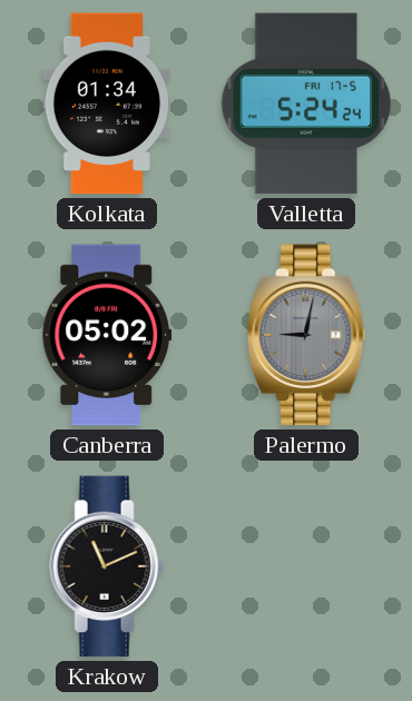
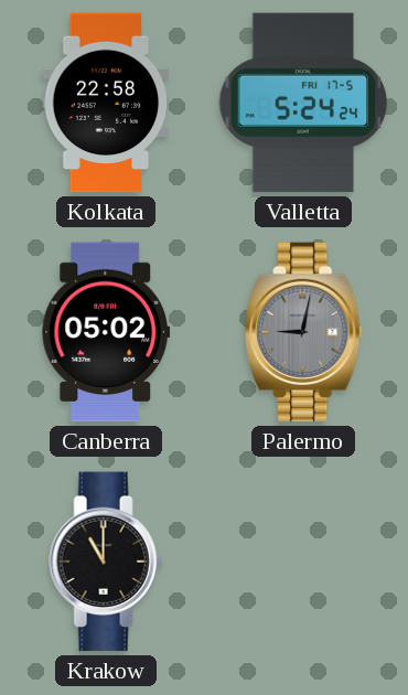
Kolkata: 01:34 -> 22:58 (106, 103)
Krakow: 11:11 -> 11:00 (106, 562)
